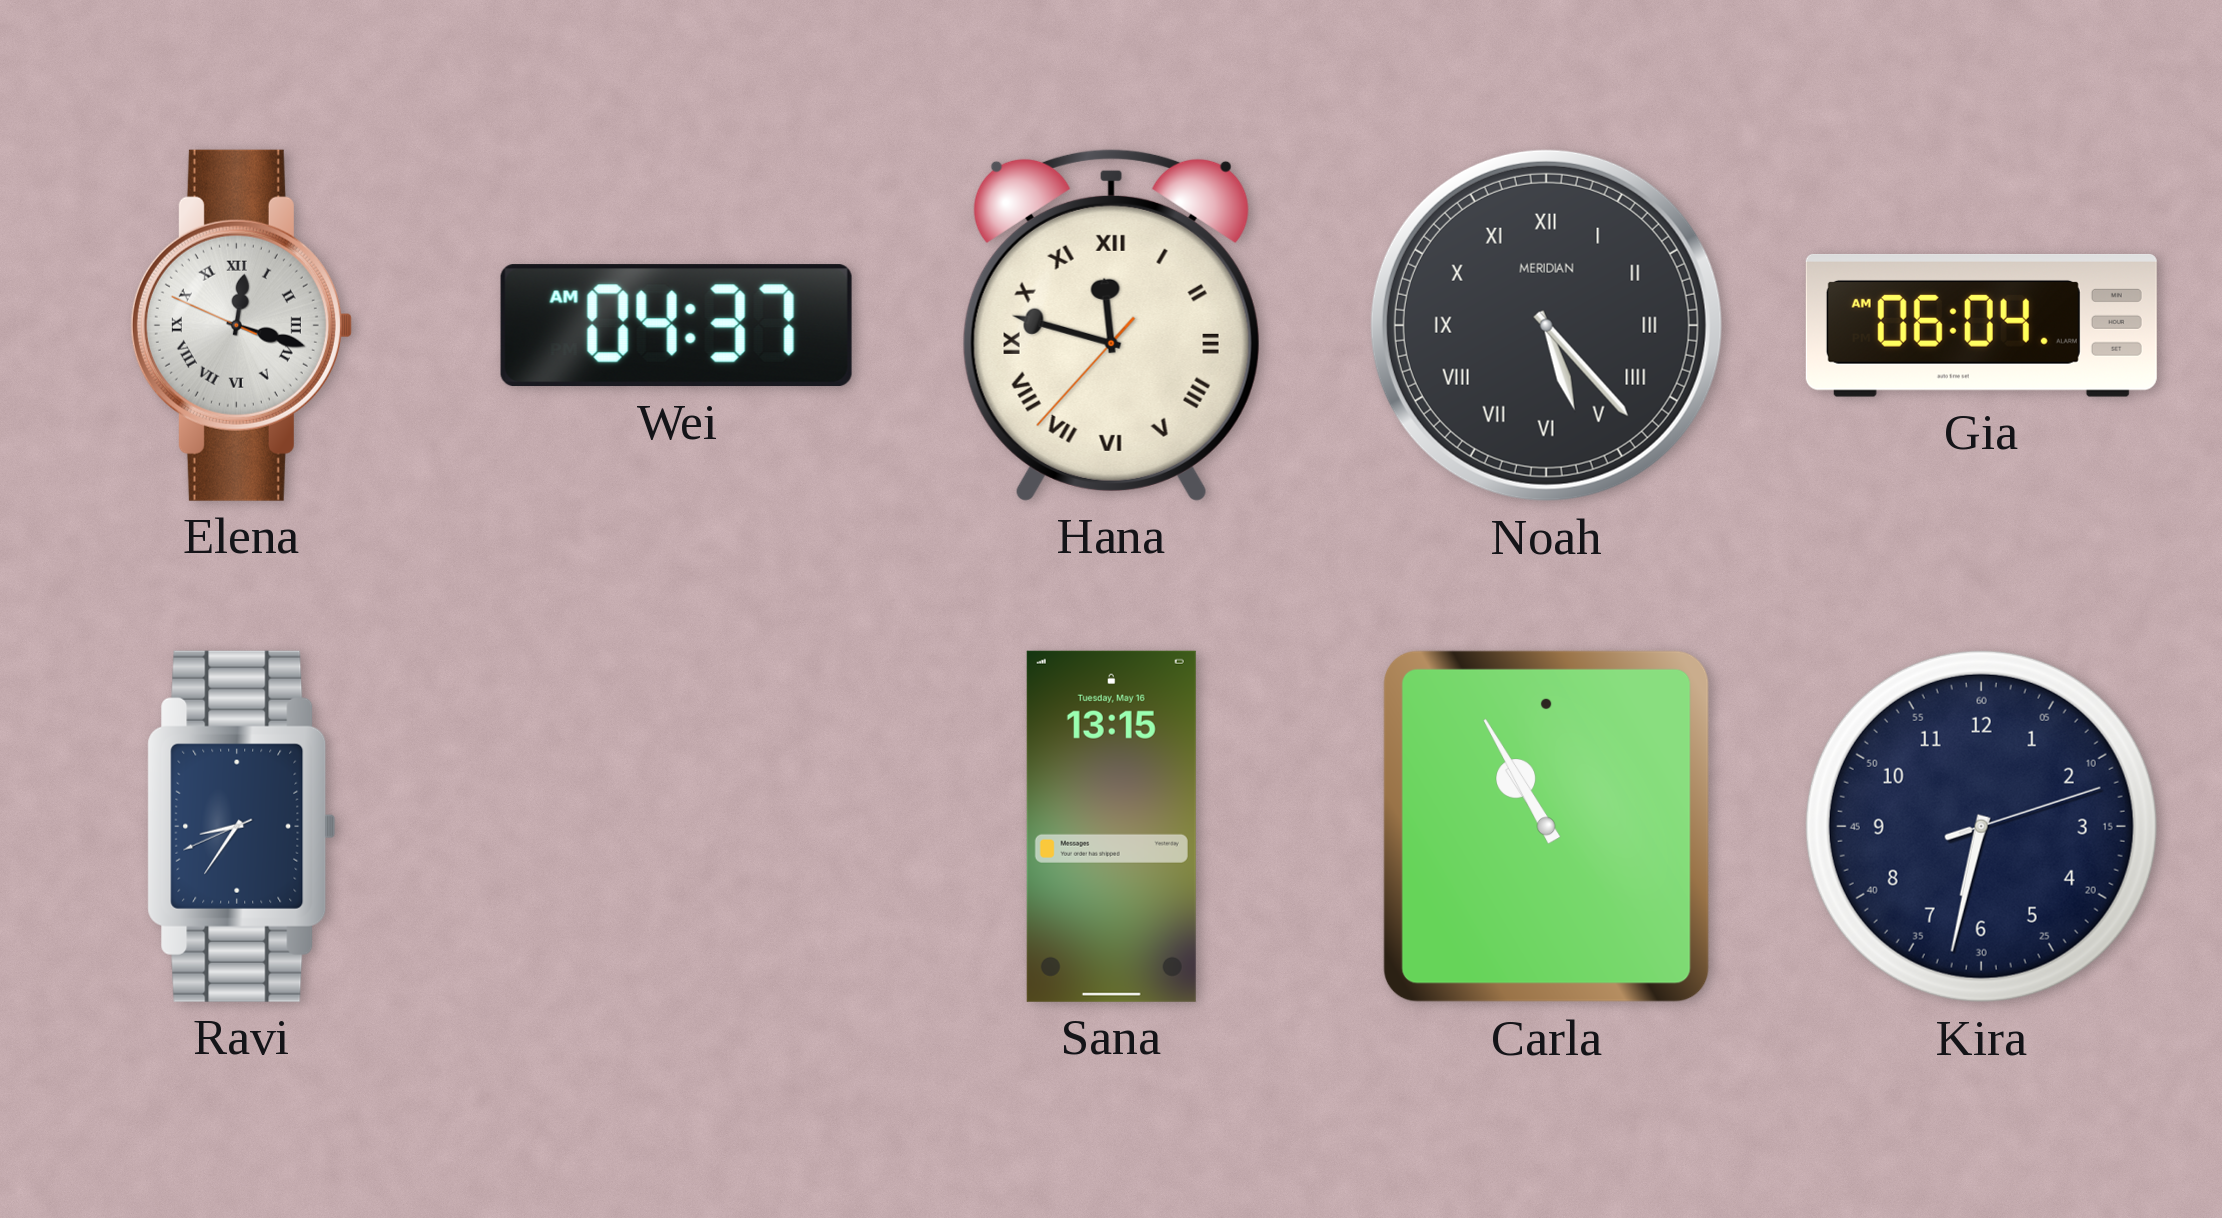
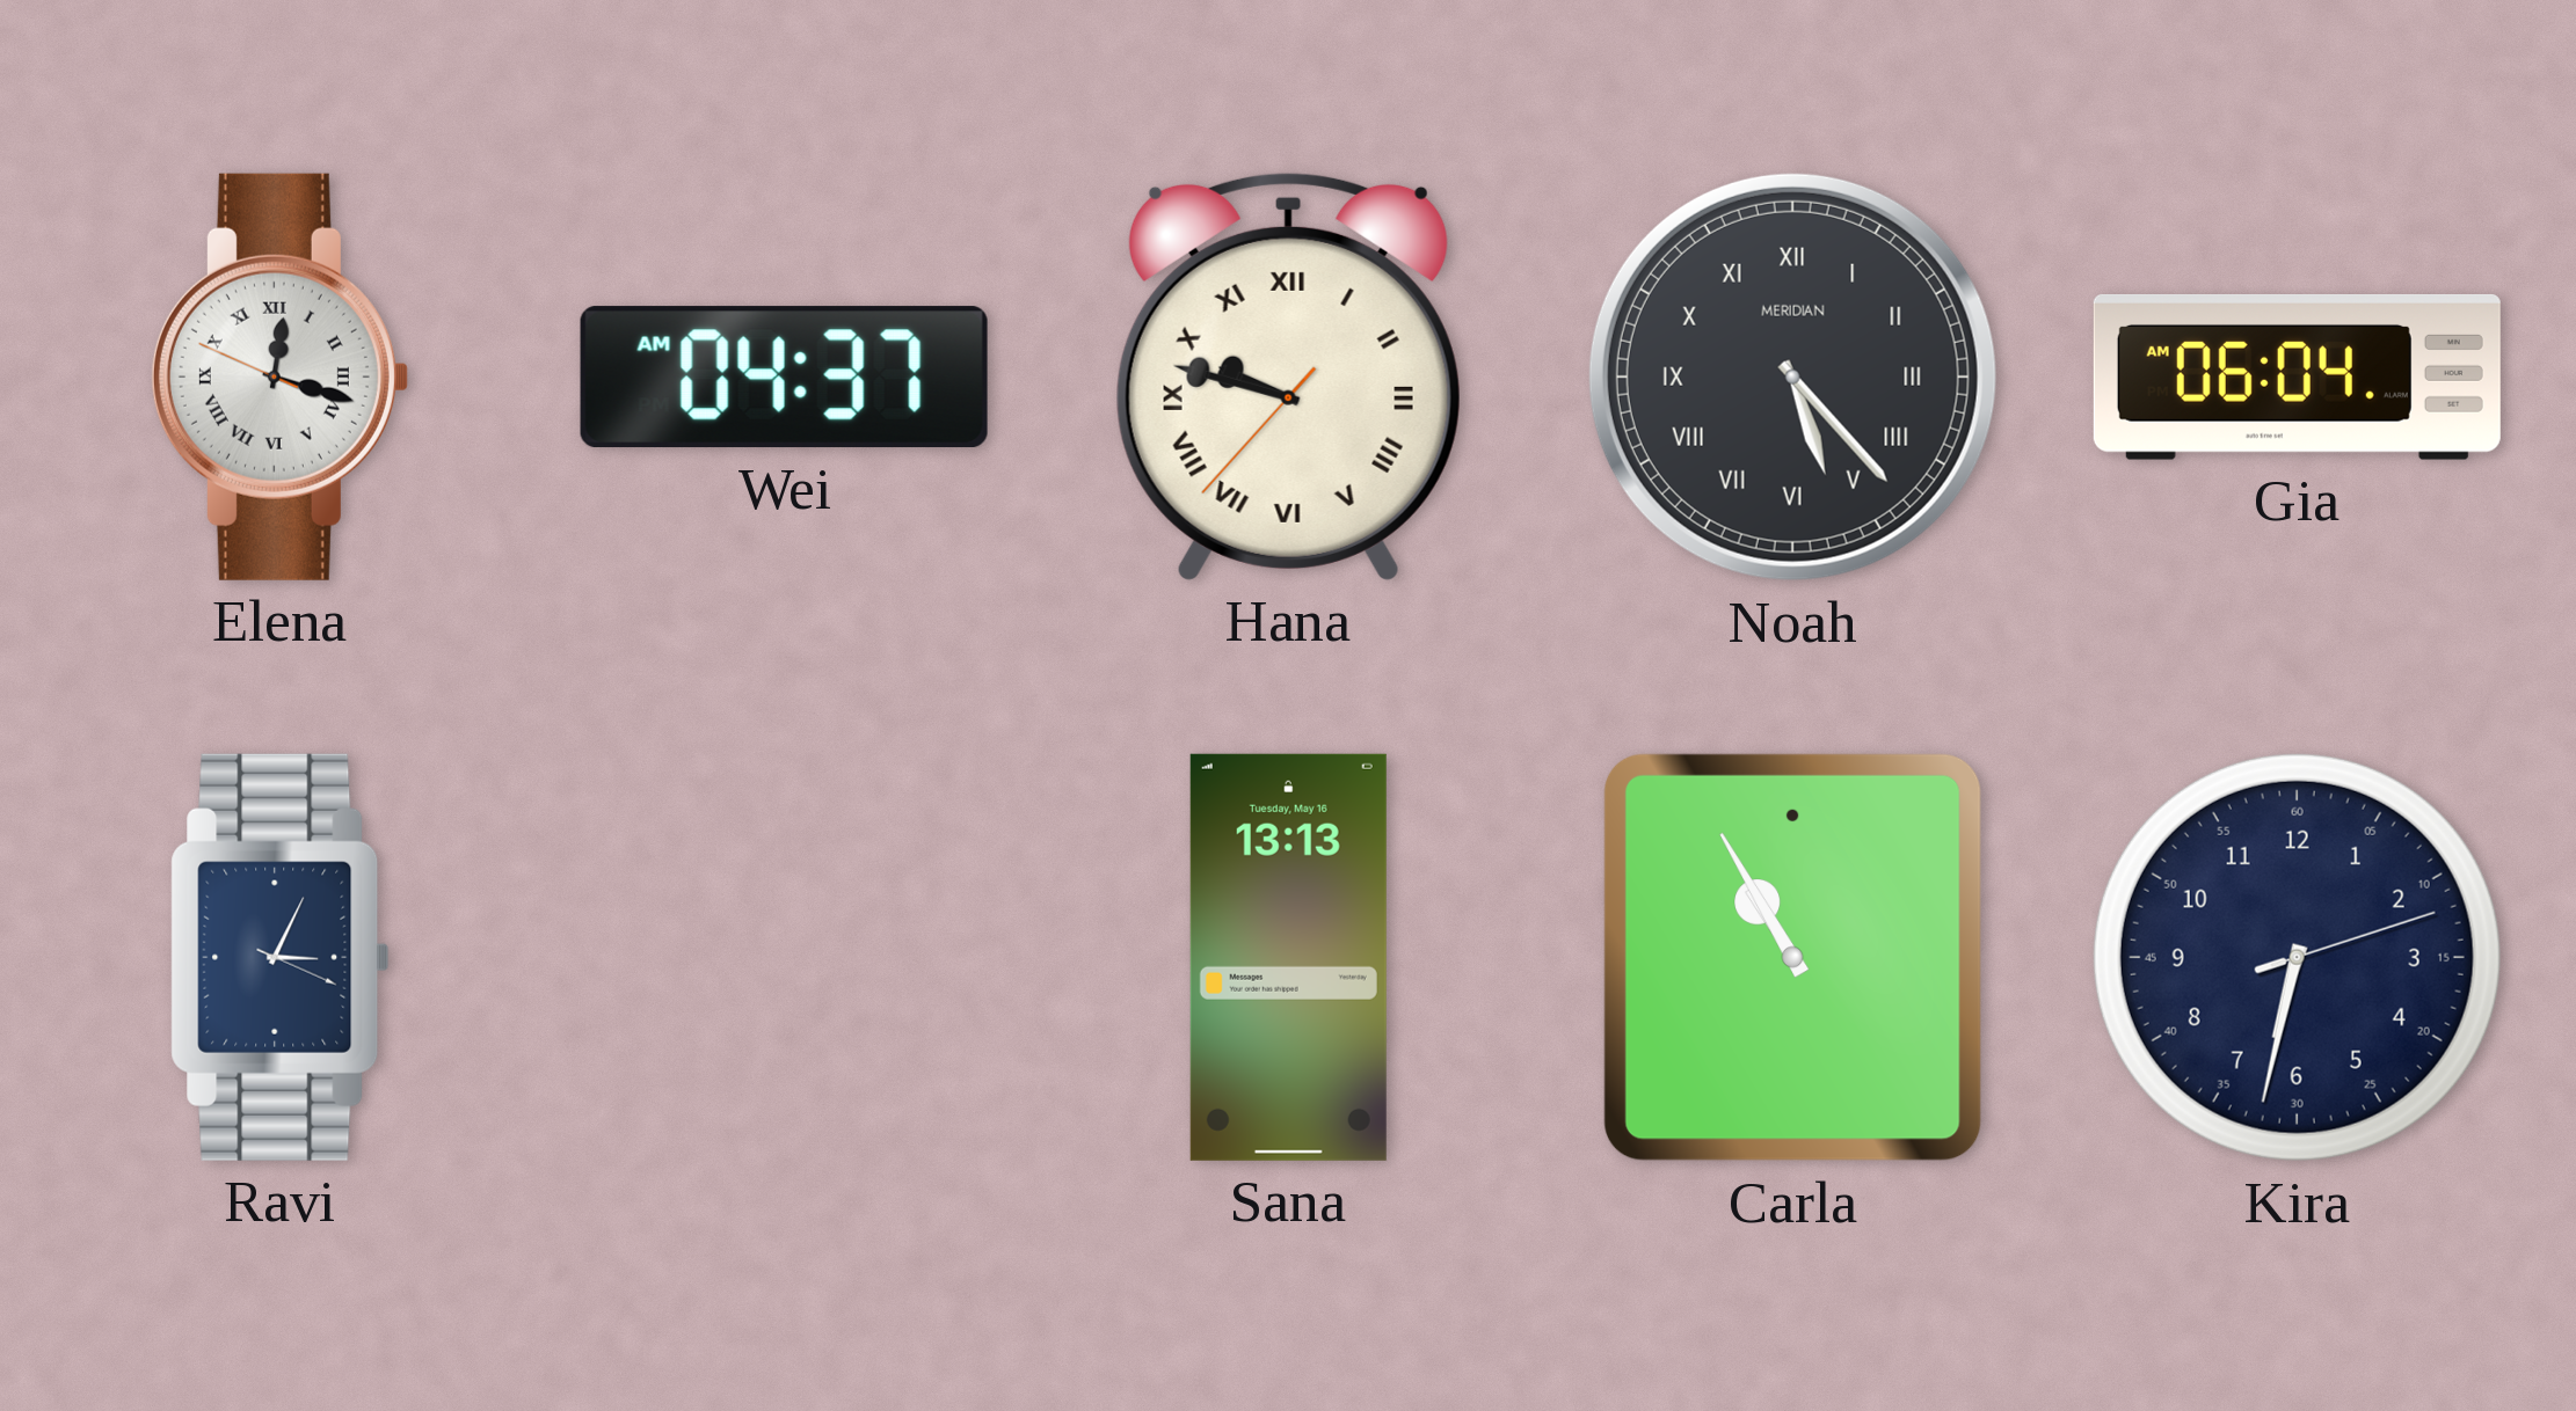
Hana: 11:47 -> 9:47 (1288, 376)
Ravi: 8:35 -> 3:04 (281, 957)
Sana: 13:15 -> 13:13 (1288, 957)
